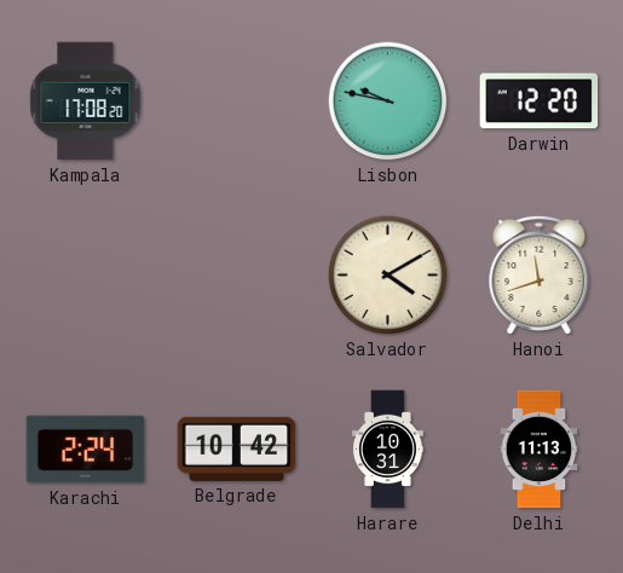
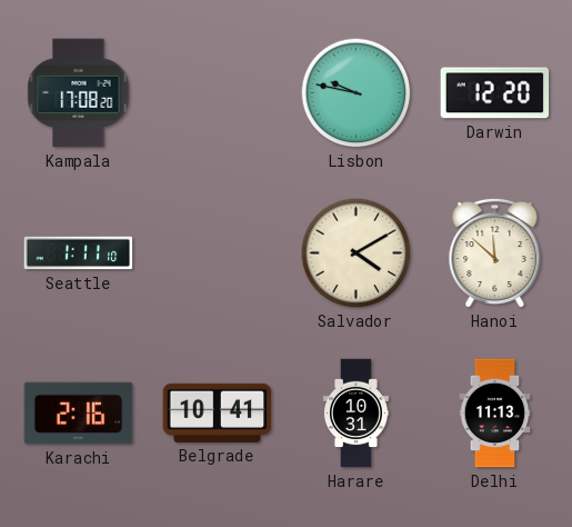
Seattle: none -> 1:11 (79, 253)
Hanoi: 11:42 -> 11:52 (495, 252)
Karachi: 2:24 -> 2:16 (79, 414)
Belgrade: 10:42 -> 10:41 (218, 412)
